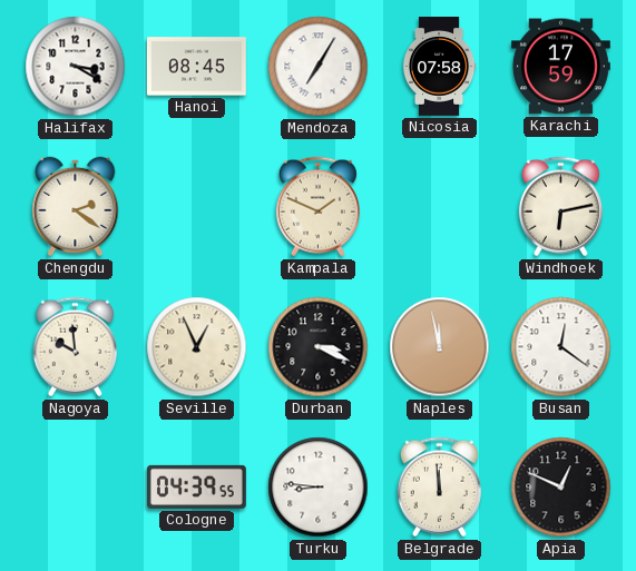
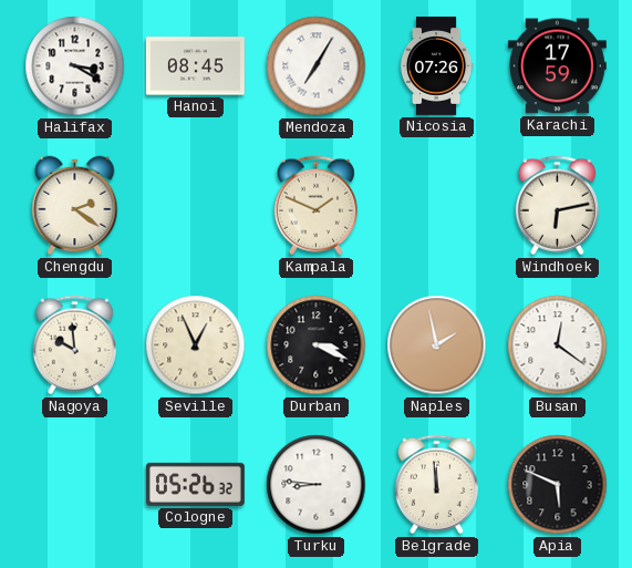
Nicosia: 07:58 -> 07:26 (436, 66)
Naples: 11:58 -> 1:58 (437, 345)
Cologne: 04:39 -> 05:26 (195, 484)
Apia: 12:49 -> 5:49 (558, 485)
